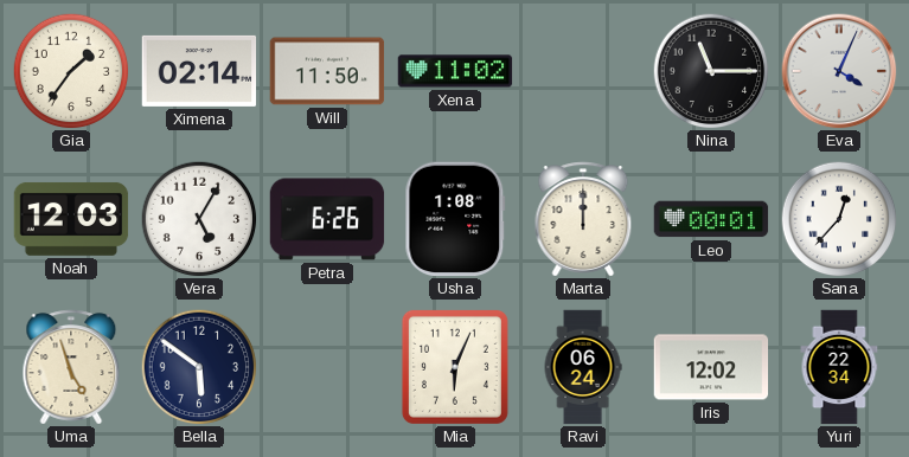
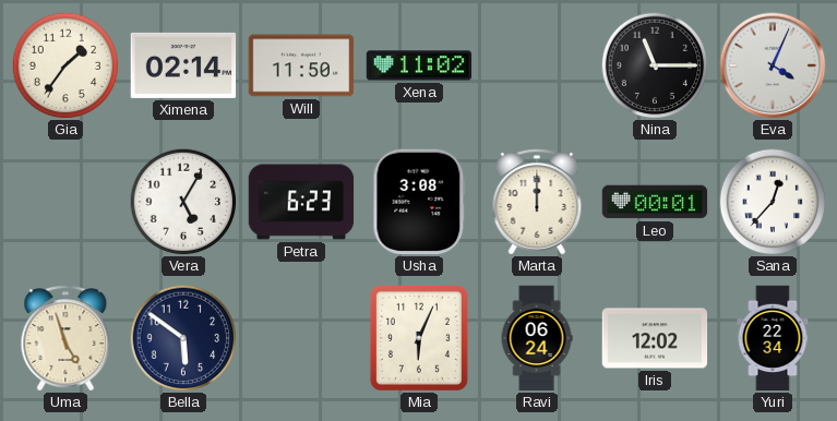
Noah: 12:03 -> none (71, 219)
Petra: 6:26 -> 6:23 (301, 202)
Usha: 1:08 -> 3:08 (419, 202)
